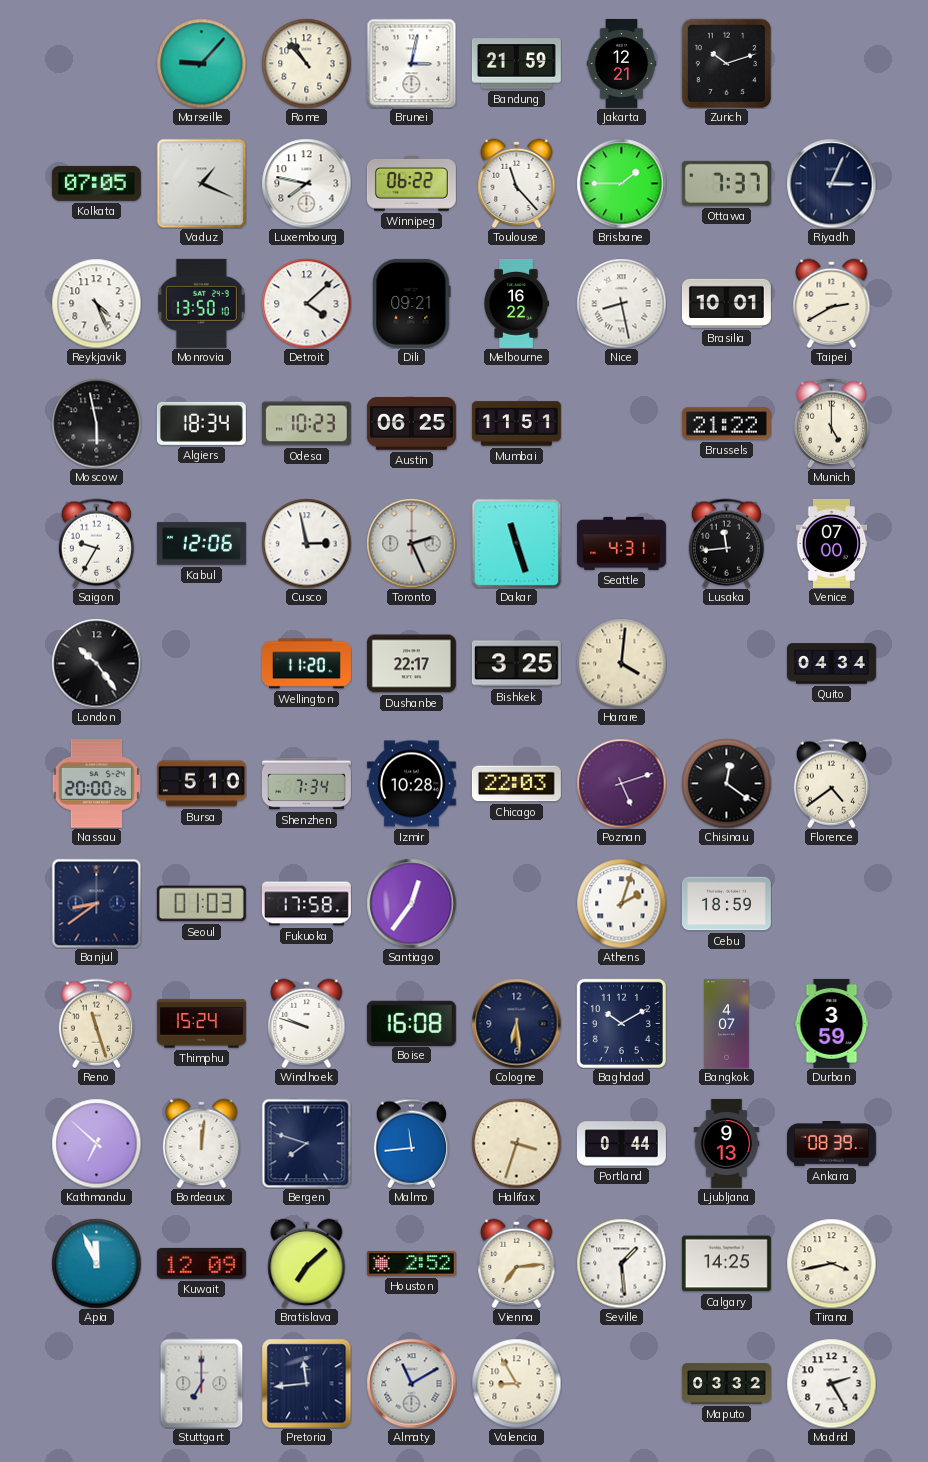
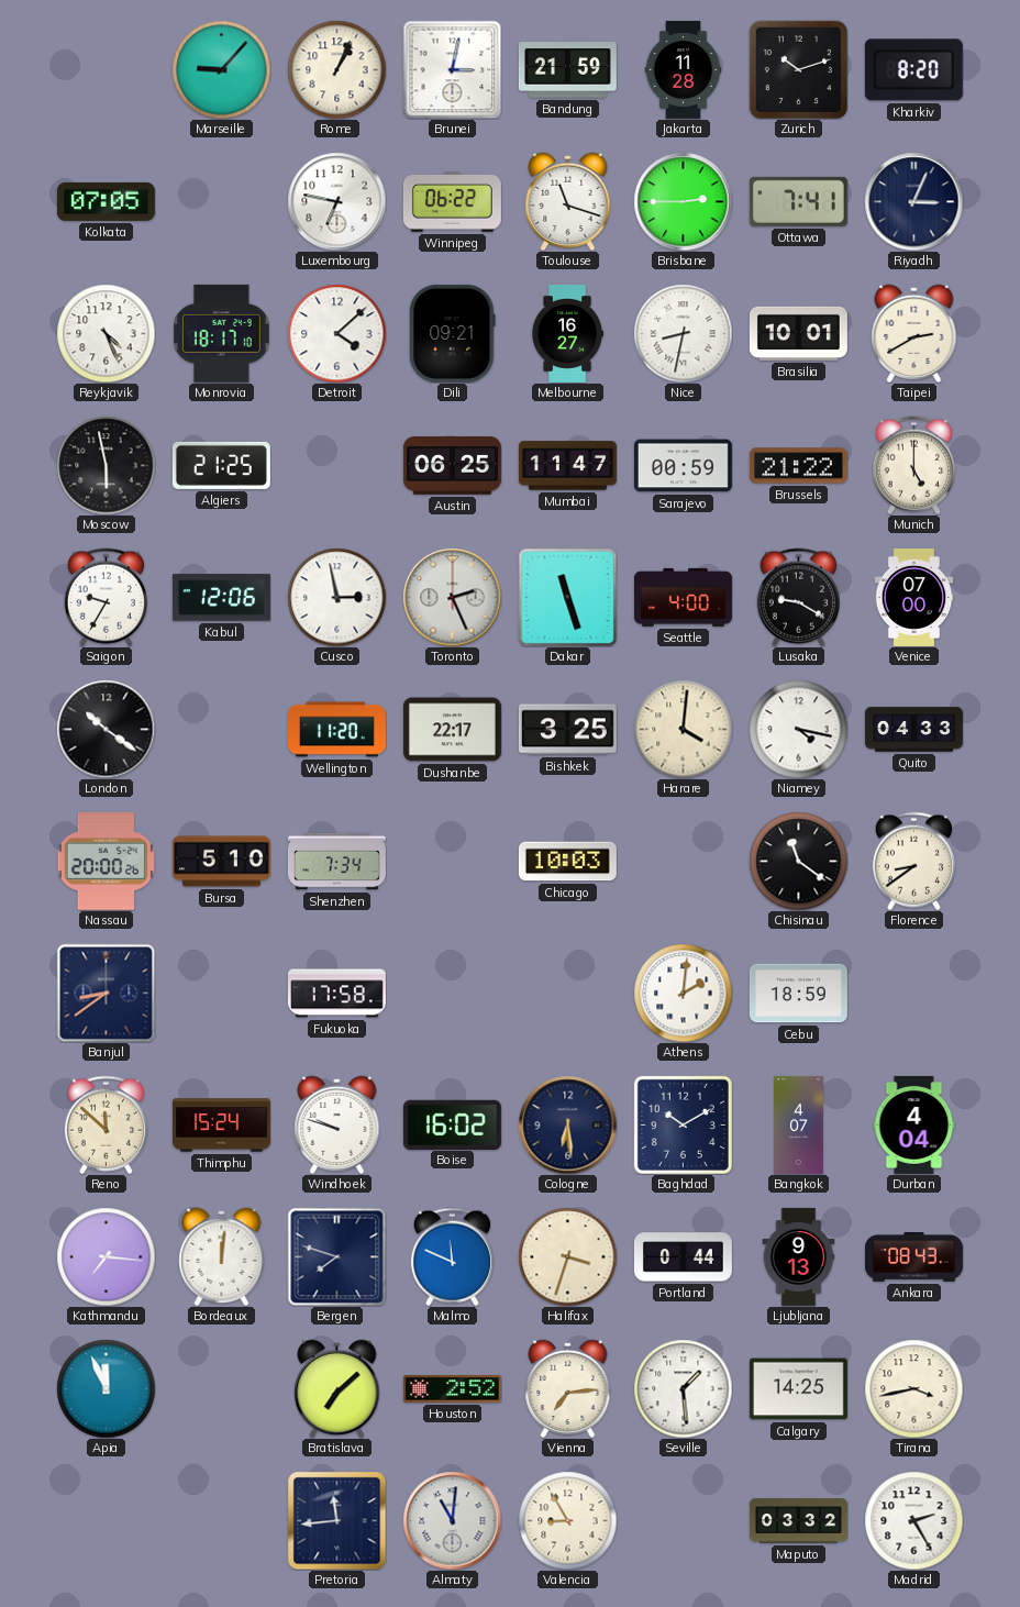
Rome: 10:53 -> 1:04 (336, 69)
Jakarta: 12:21 -> 11:28 (684, 69)
Kharkiv: none -> 8:20 (913, 70)
Vaduz: 1:19 -> none (201, 183)
Luxembourg: 7:47 -> 6:47 (336, 201)
Toulouse: 11:23 -> 11:18 (568, 201)
Brisbane: 1:45 -> 2:45 (683, 201)
Ottawa: 7:37 -> 7:41 (798, 201)
Monrovia: 13:50 -> 18:17 (221, 333)
Melbourne: 16:22 -> 16:27 (567, 333)
Nice: 8:28 -> 8:32 (683, 333)
Algiers: 18:34 -> 21:25 (221, 465)
Odesa: 10:23 -> none (306, 424)
Mumbai: 11:51 -> 11:47 (567, 466)
Sarajevo: none -> 00:59 (683, 466)
Seattle: 4:31 -> 4:00 (683, 597)
Lusaka: 11:44 -> 9:20 (798, 597)
London: 10:24 -> 10:21 (106, 729)
Niamey: none -> 4:17 (798, 729)
Quito: 04:34 -> 04:33 (913, 730)
Izmir: 10:28 -> none (411, 784)
Chicago: 22:03 -> 10:03 (567, 862)
Poznan: 5:12 -> none (621, 783)
Chisinau: 12:21 -> 11:21 (798, 861)
Florence: 4:39 -> 8:39 (913, 861)
Seoul: 01:03 -> none (201, 904)
Santiago: 12:36 -> none (411, 903)
Athens: 2:03 -> 2:01 (683, 993)
Reno: 11:27 -> 11:52 (106, 1124)
Boise: 16:08 -> 16:02 (452, 1124)
Durban: 3:59 -> 4:04 (914, 1124)
Kathmandu: 6:52 -> 7:16 (106, 1256)
Malmo: 11:44 -> 11:49 (452, 1256)
Ankara: 08:39 -> 08:43 (913, 1257)
Kuwait: 12:09 -> none (201, 1263)
Stuttgart: 7:00 -> none (202, 1383)
Almaty: 11:10 -> 11:01 (452, 1520)
